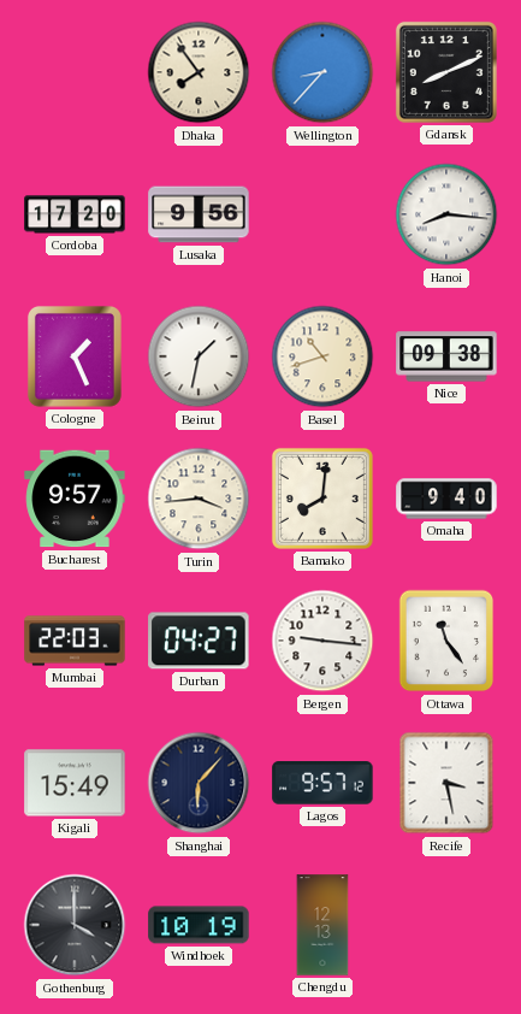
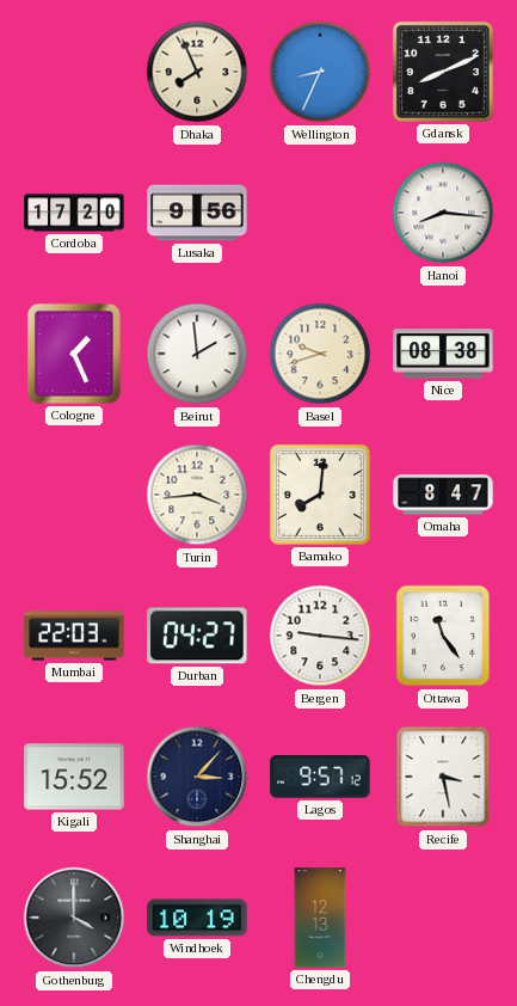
Dhaka: 7:54 -> 7:56 (197, 72)
Wellington: 8:37 -> 8:34 (320, 72)
Beirut: 1:32 -> 1:59 (197, 354)
Basel: 10:42 -> 9:42 (320, 354)
Nice: 09:38 -> 08:38 (443, 354)
Bucharest: 9:57 -> none (75, 499)
Omaha: 9:40 -> 8:47 (443, 495)
Kigali: 15:49 -> 15:52 (74, 777)
Shanghai: 6:07 -> 3:07 (197, 777)
